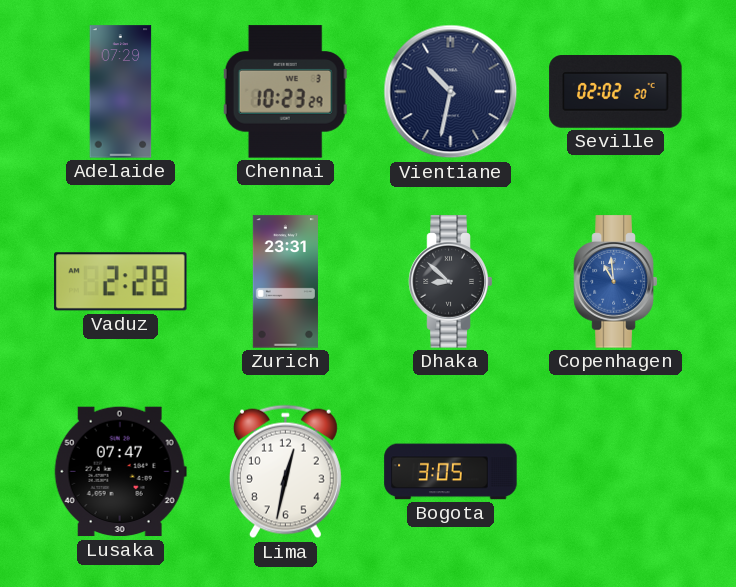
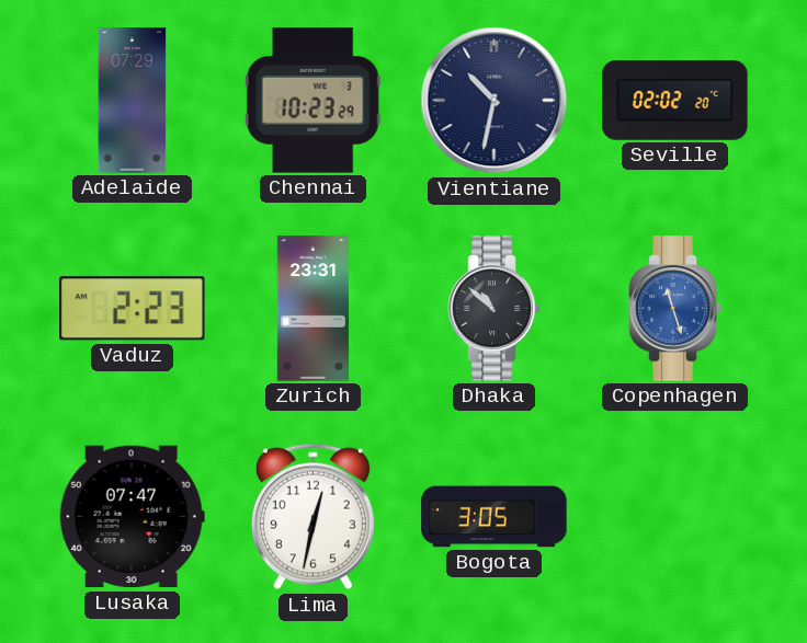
Vaduz: 2:28 -> 2:23 (133, 309)
Dhaka: 8:52 -> 10:52 (495, 309)
Copenhagen: 10:59 -> 11:27 (675, 309)
